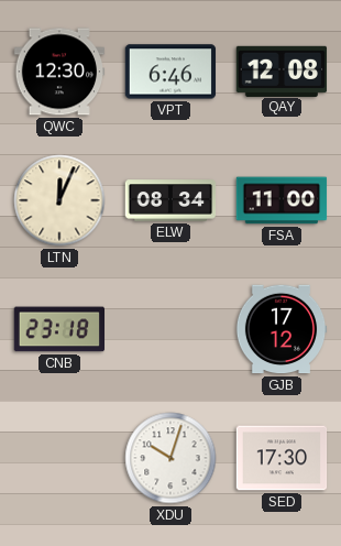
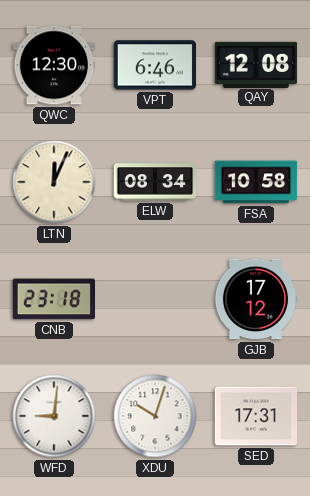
FSA: 11:00 -> 10:58 (256, 182)
WFD: none -> 9:01 (54, 416)
SED: 17:30 -> 17:31 (256, 416)
